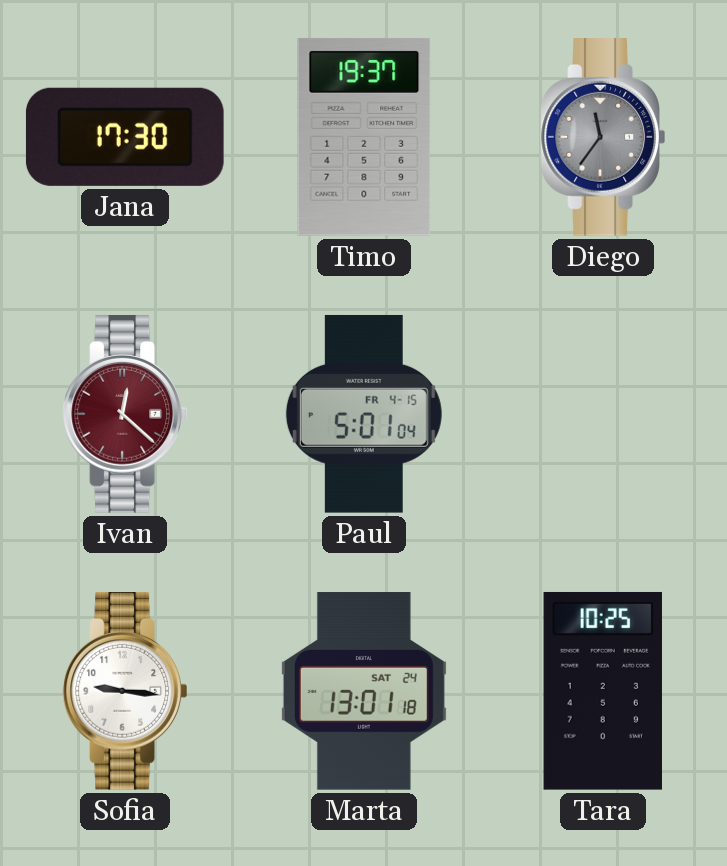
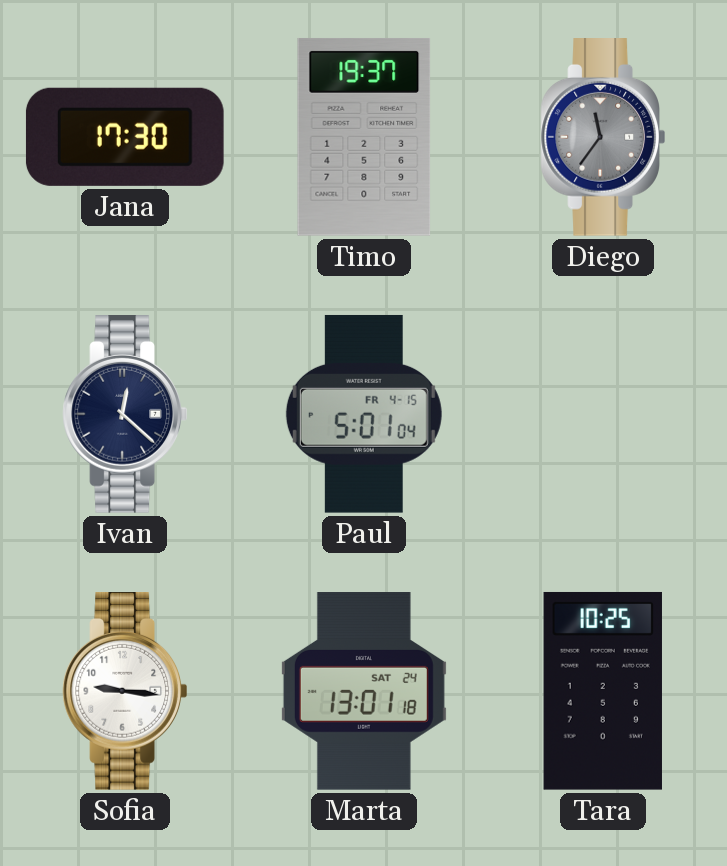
Ivan dial: burgundy -> navy (125, 415)
